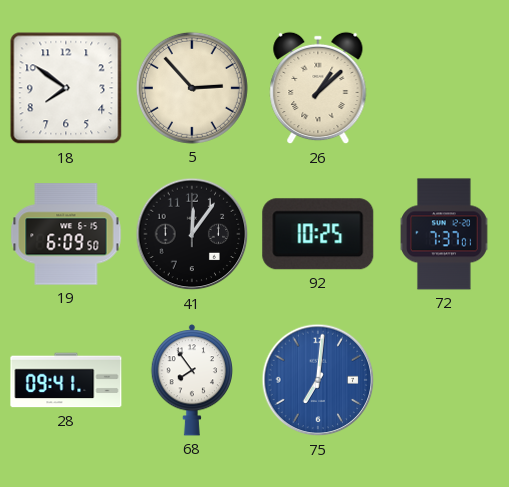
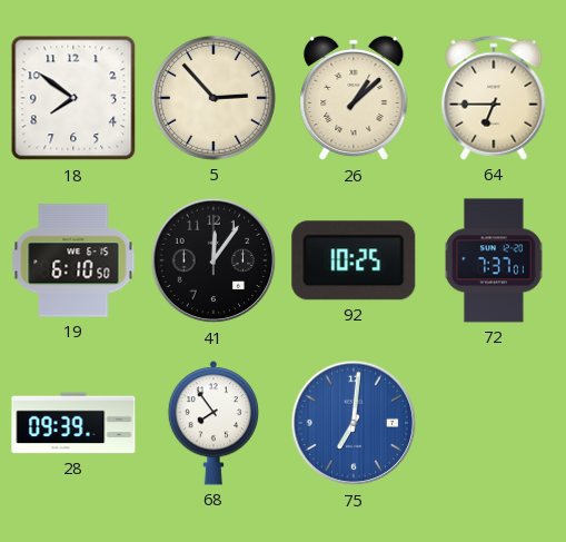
64: none -> 6:45 (494, 98)
19: 6:09 -> 6:10 (73, 260)
28: 09:41 -> 09:39 (73, 423)
